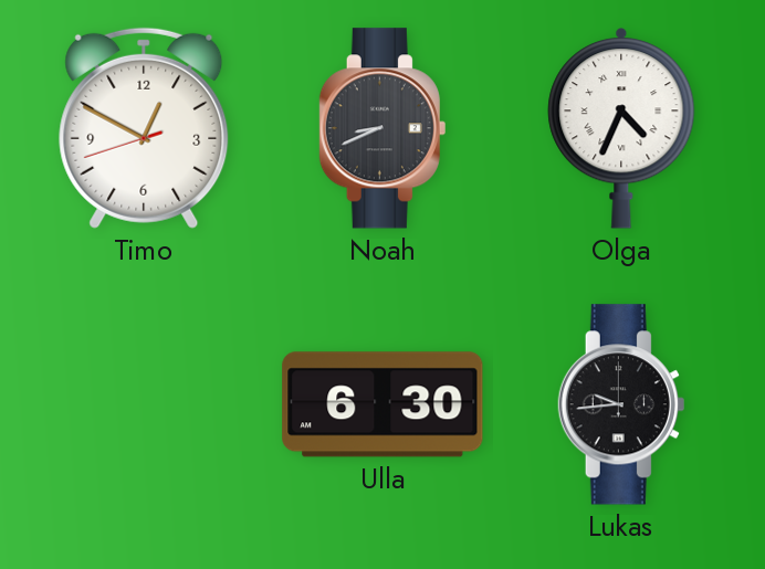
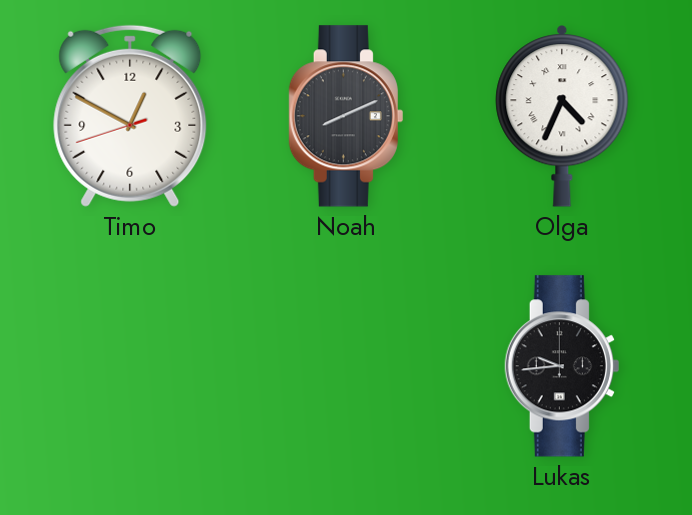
Noah: 8:41 -> 8:11 (346, 116)
Ulla: 6:30 -> none (382, 404)
